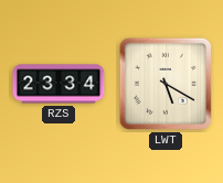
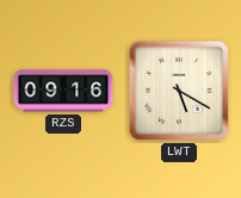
RZS: 23:34 -> 09:16 (63, 91)
